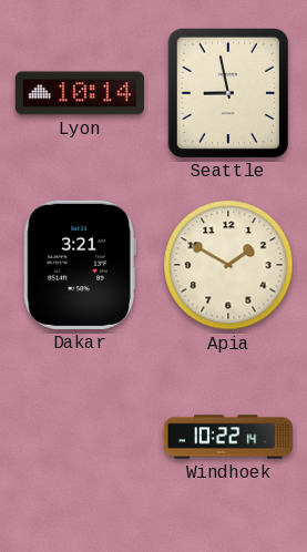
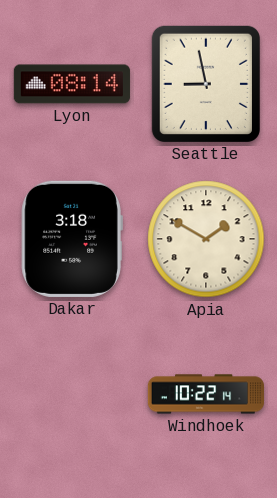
Lyon: 10:14 -> 08:14 (72, 84)
Dakar: 3:21 -> 3:18 (72, 239)
